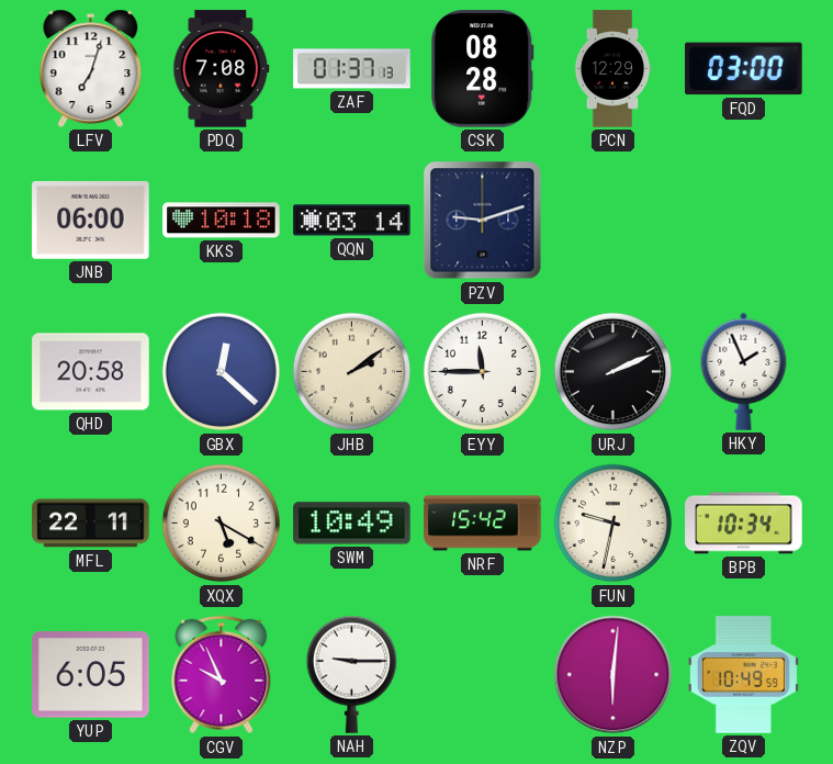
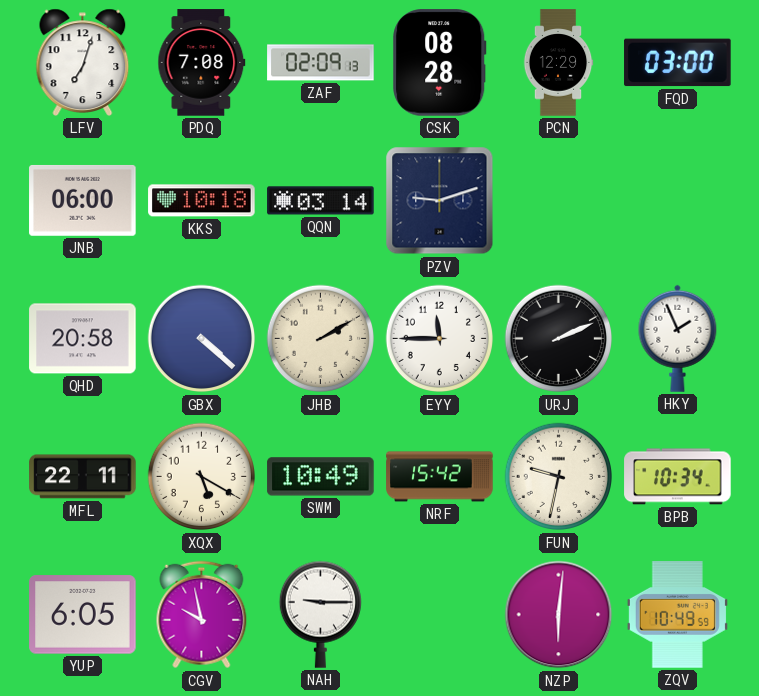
ZAF: 01:37 -> 02:09 (321, 63)
GBX: 12:22 -> 4:22 (202, 339)
JHB: 2:09 -> 2:10 (321, 339)
CGV: 9:56 -> 9:58 (202, 615)
